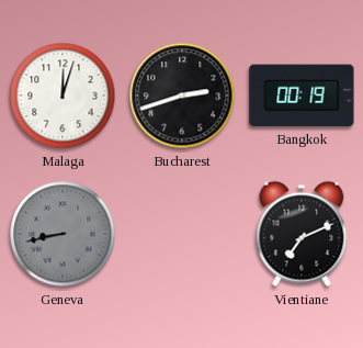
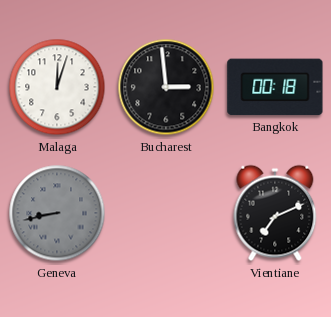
Bucharest: 2:42 -> 2:59 (166, 87)
Bangkok: 00:19 -> 00:18 (275, 87)
